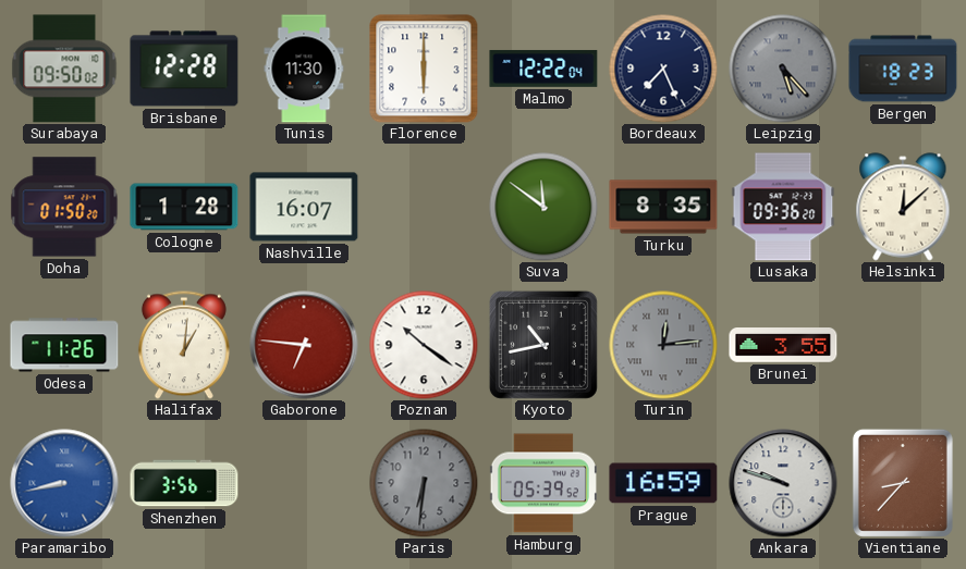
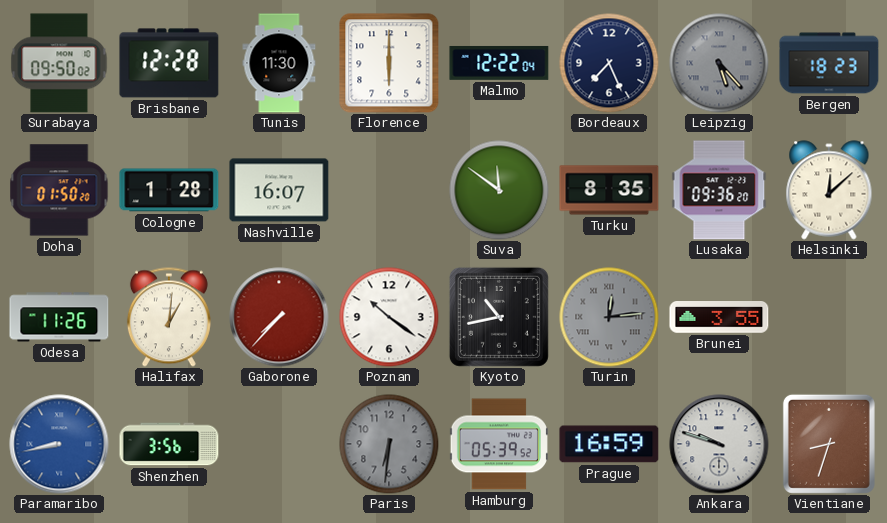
Gaborone: 6:46 -> 7:37 (279, 317)
Vientiane: 8:37 -> 8:33 (829, 444)
